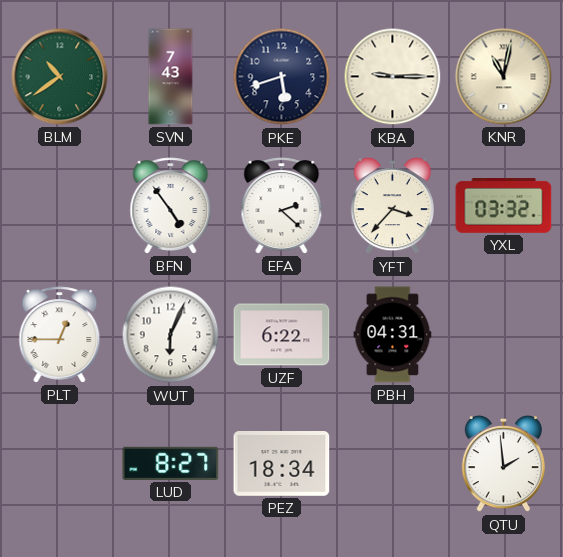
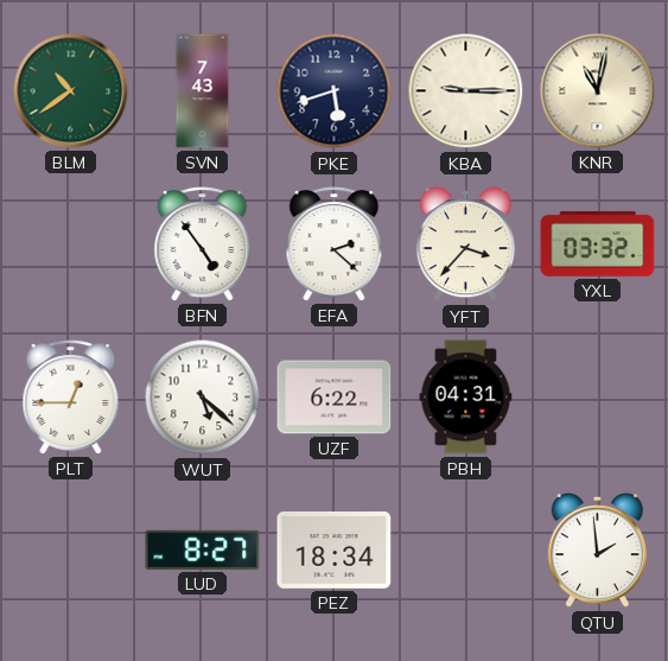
WUT: 6:04 -> 5:22 (203, 398)
